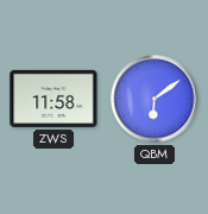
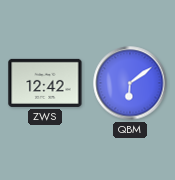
ZWS: 11:58 -> 12:42 (45, 83)
